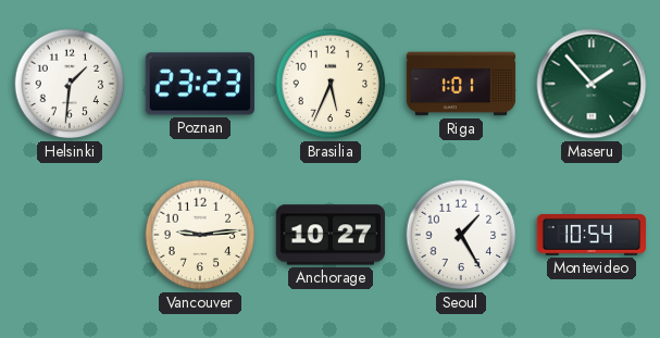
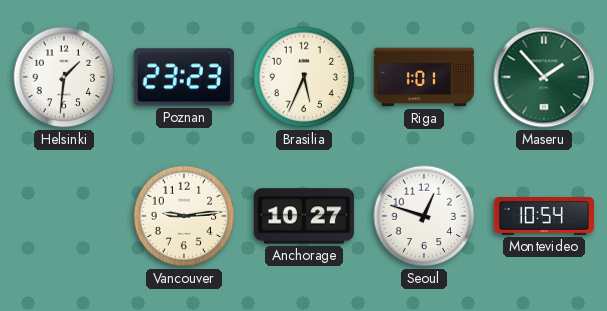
Seoul: 1:25 -> 12:48 (424, 216)
